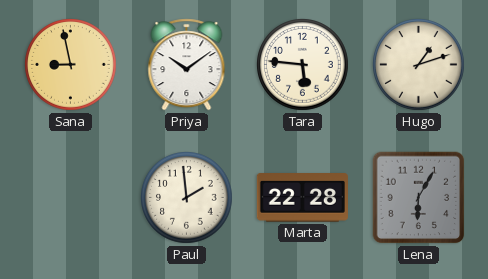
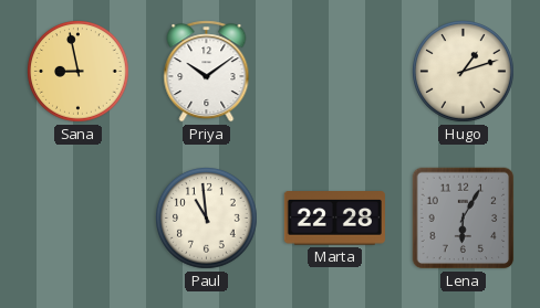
Tara: 5:46 -> none (303, 65)
Paul: 1:59 -> 10:59 (207, 219)
